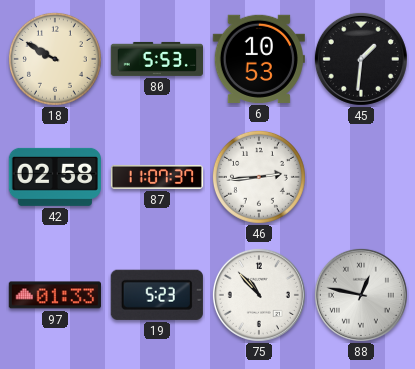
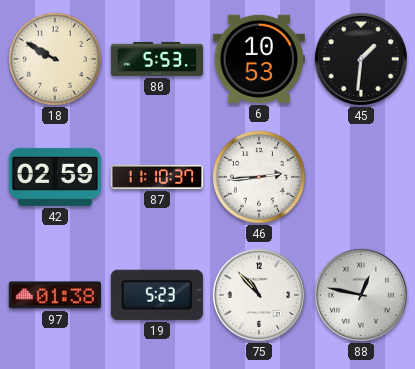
42: 02:58 -> 02:59 (54, 177)
87: 11:07 -> 11:10 (157, 177)
97: 01:33 -> 01:38 (55, 295)
